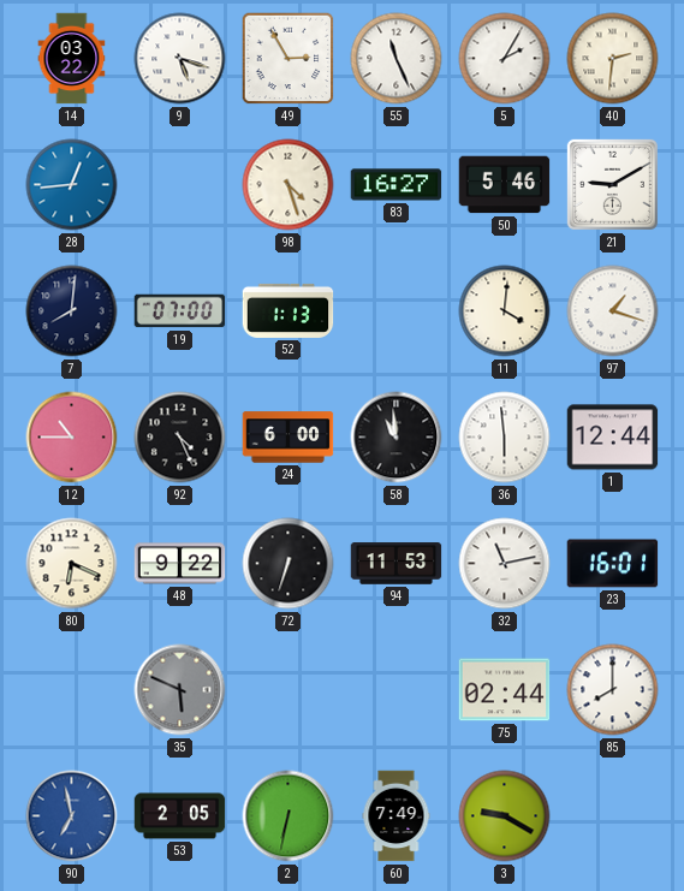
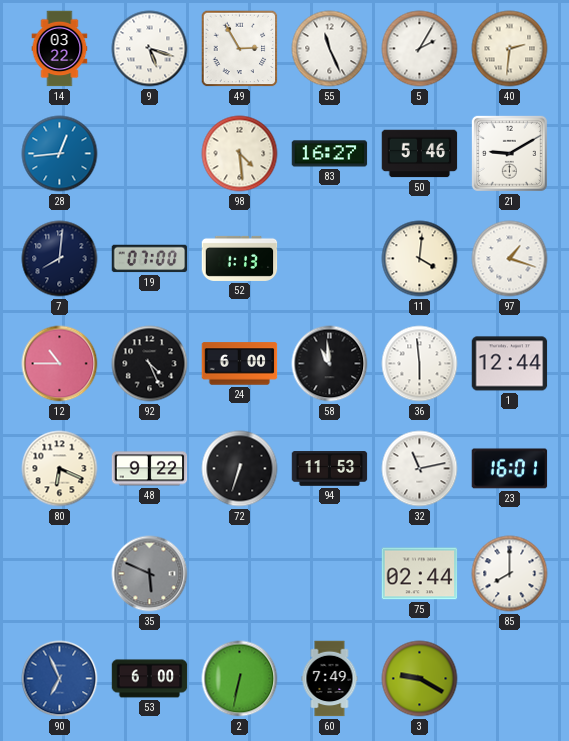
98: 4:27 -> 4:29 (240, 154)
90: 6:58 -> 6:56 (60, 679)
53: 2:05 -> 6:00 (150, 679)
